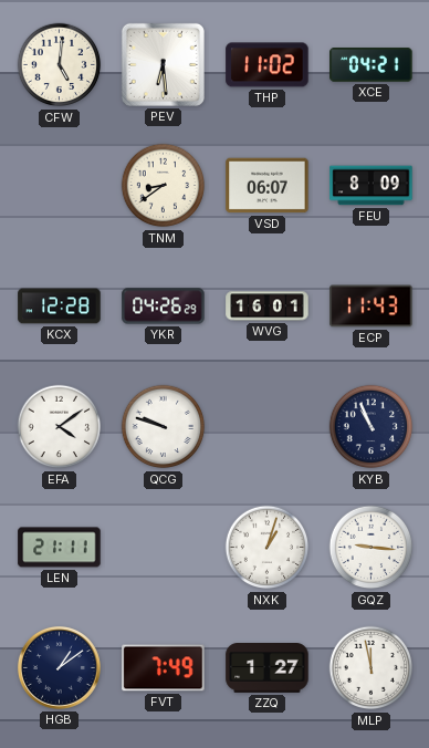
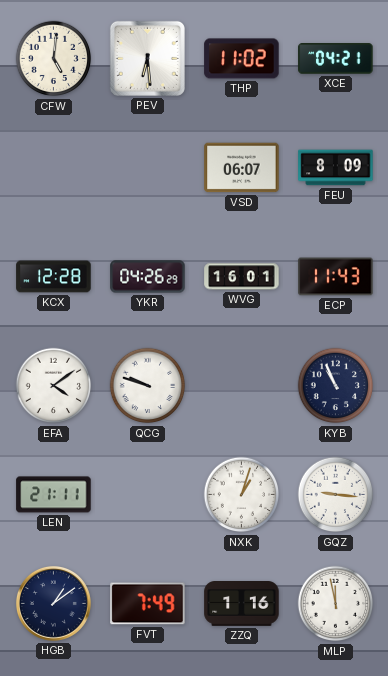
TNM: 8:39 -> none (164, 186)
ZZQ: 1:27 -> 1:16 (242, 604)
